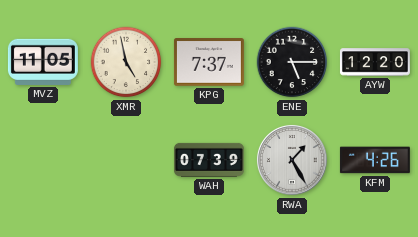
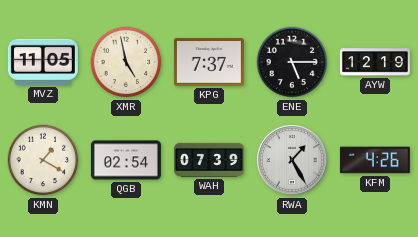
AYW: 12:20 -> 12:19 (375, 62)
KMN: none -> 1:20 (43, 160)
QGB: none -> 02:54 (126, 160)
